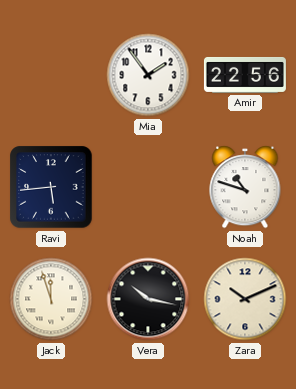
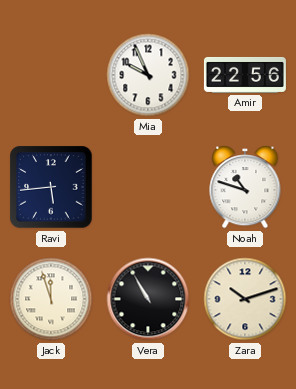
Mia: 1:54 -> 9:56 (148, 75)
Vera: 10:17 -> 10:55 (148, 299)
Zara: 10:11 -> 10:12 (245, 299)
